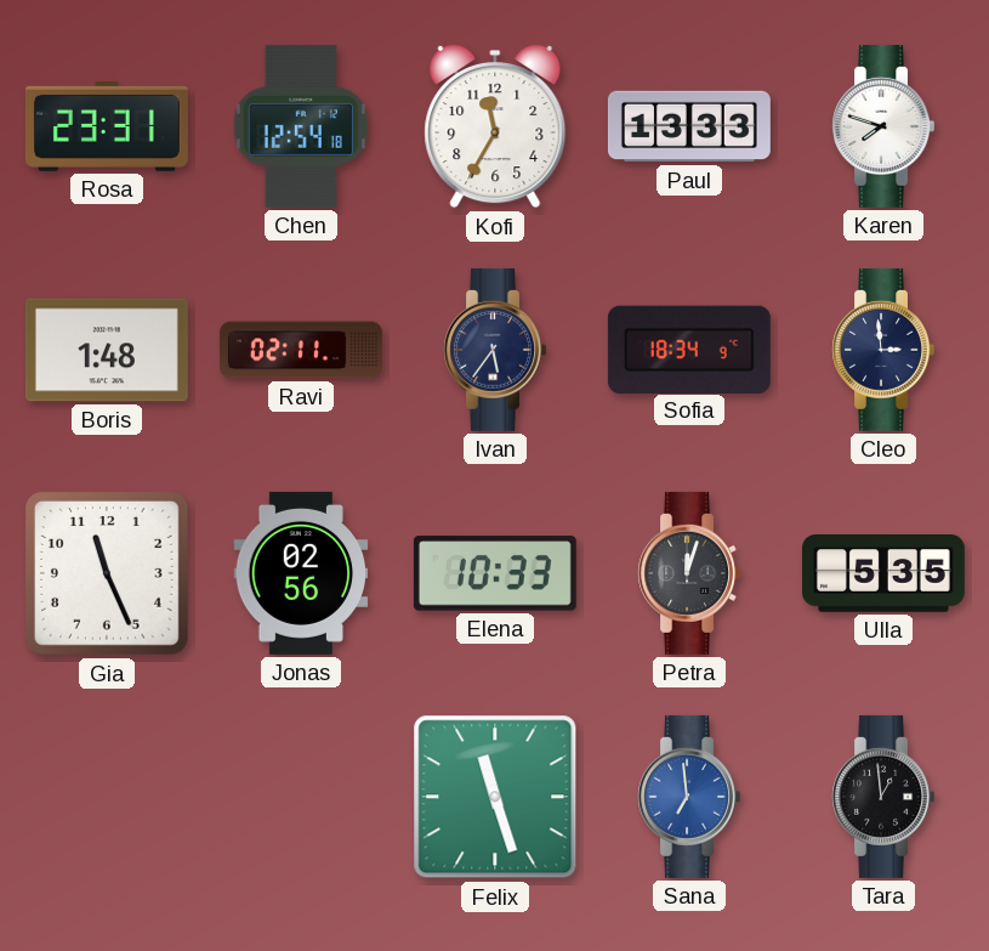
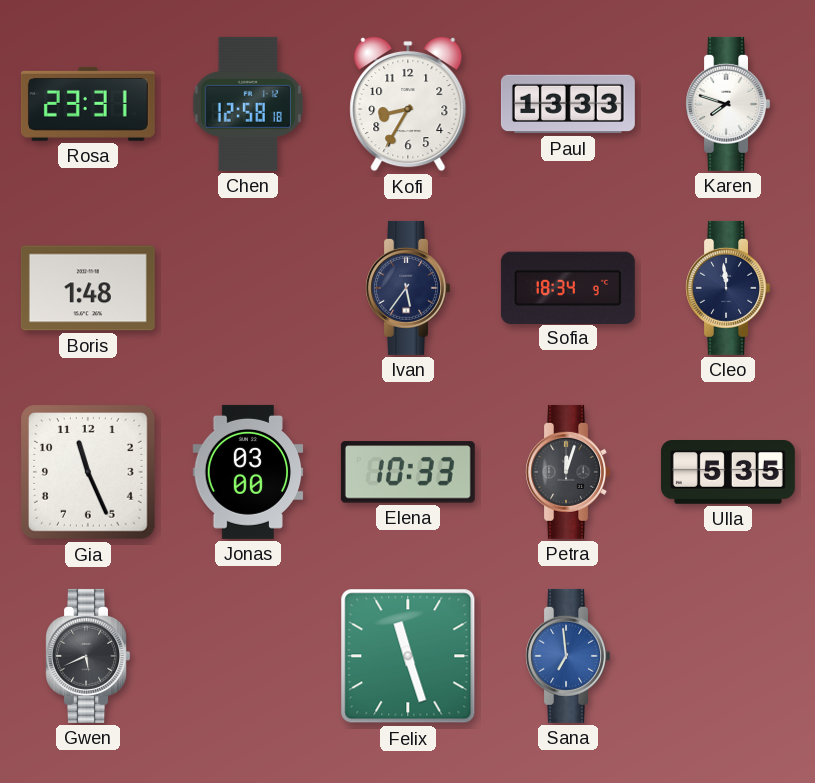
Chen: 12:54 -> 12:58 (248, 104)
Kofi: 11:35 -> 8:35 (408, 104)
Ravi: 02:11 -> none (301, 350)
Cleo: 2:59 -> 11:59 (727, 288)
Jonas: 02:56 -> 03:00 (248, 472)
Gwen: none -> 5:41 (87, 656)
Tara: 12:59 -> none (882, 797)
